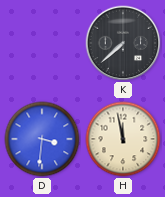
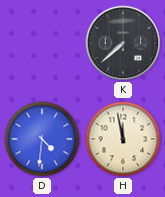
D: 3:31 -> 4:31 (42, 139)
